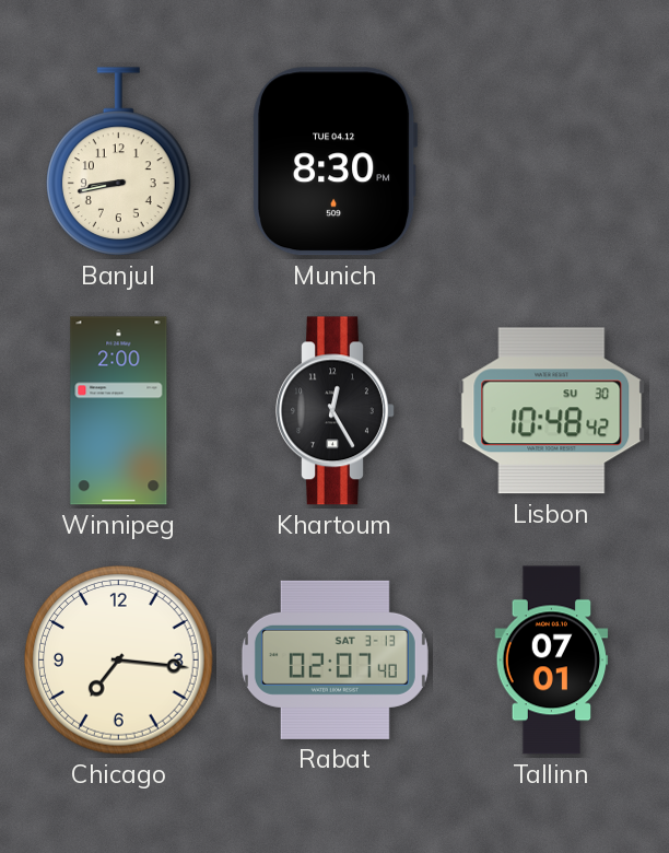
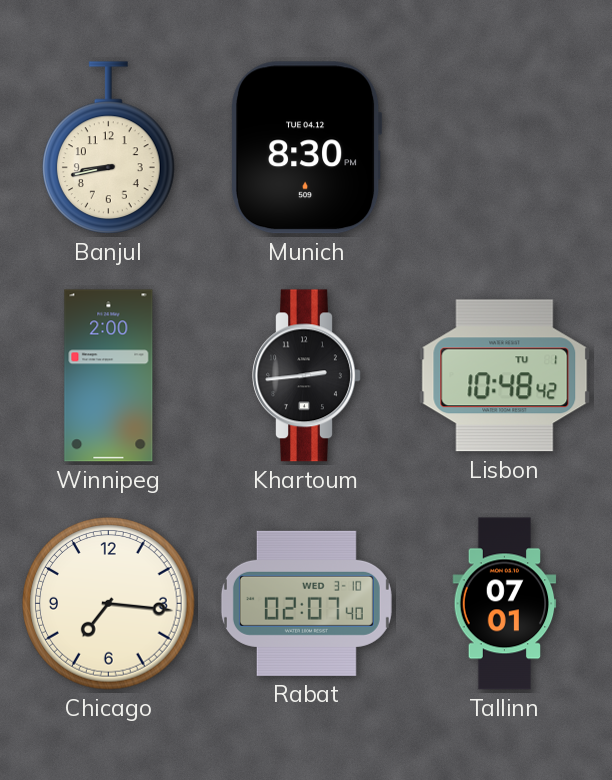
Khartoum: 12:25 -> 2:44 (307, 376)
Lisbon date: SU 30 -> TU 1 (505, 376)
Rabat date: SAT 3-13 -> WED 3-10 (306, 603)
